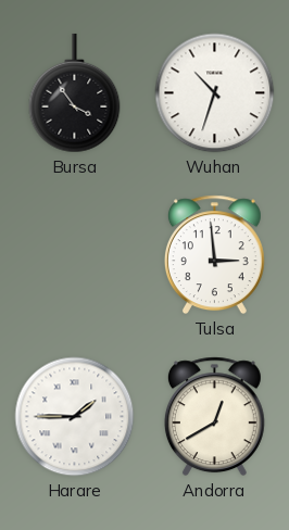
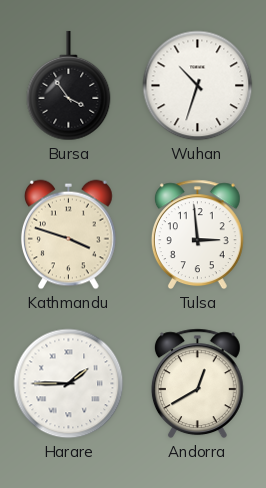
Kathmandu: none -> 3:48 (69, 235)
